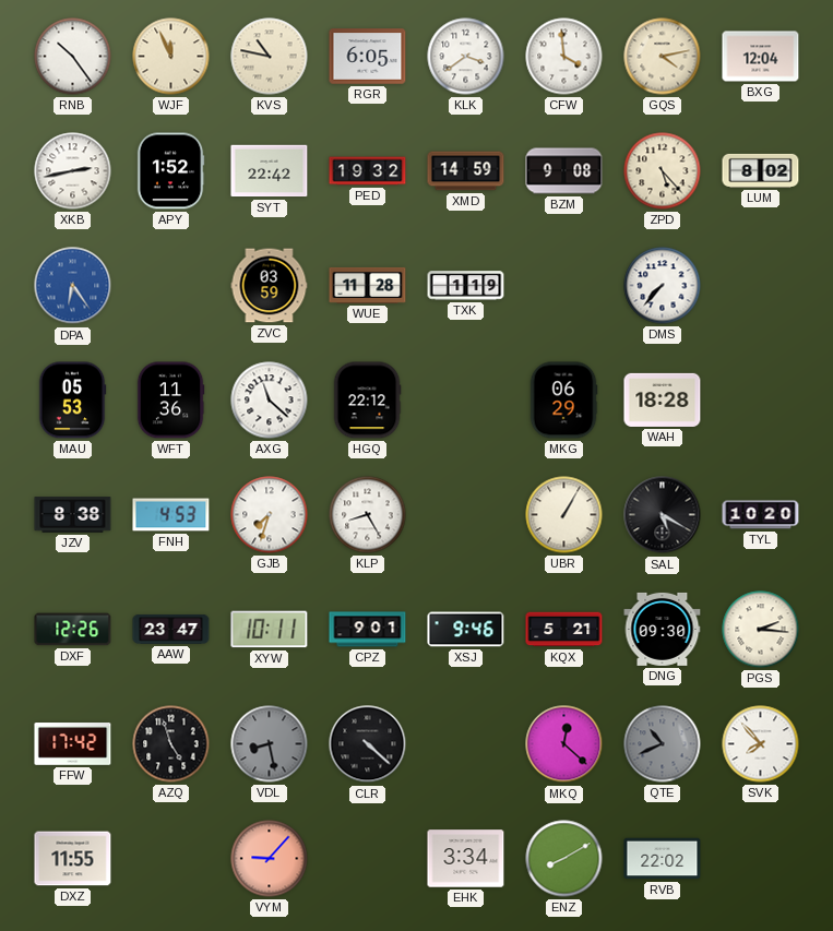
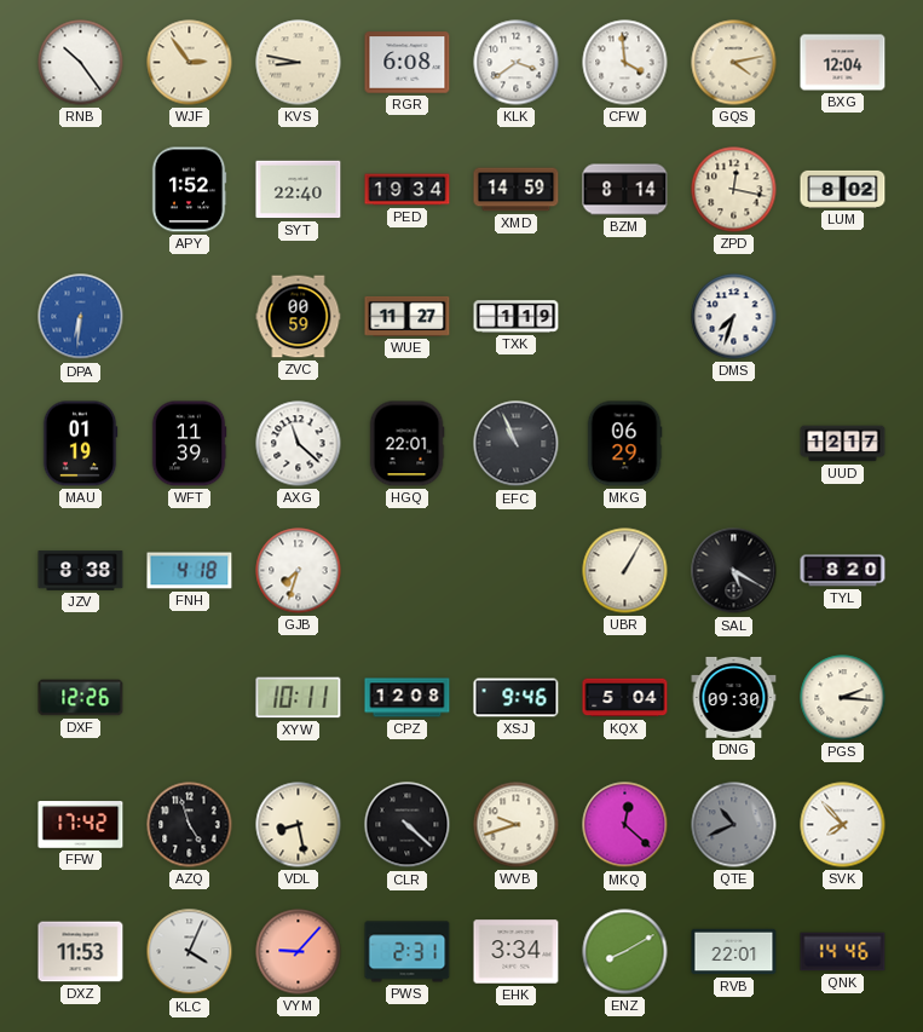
WJF: 11:56 -> 2:54 (190, 63)
KVS: 10:47 -> 8:47 (299, 63)
RGR: 6:05 -> 6:08 (408, 63)
XKB: 2:43 -> none (73, 171)
SYT: 22:42 -> 22:40 (299, 190)
PED: 19:32 -> 19:34 (408, 190)
BZM: 9:08 -> 8:14 (625, 190)
ZPD: 5:23 -> 12:17 (734, 190)
DPA: 6:24 -> 6:31 (81, 317)
ZVC: 03:59 -> 00:59 (299, 317)
WUE: 11:28 -> 11:27 (408, 316)
DMS: 7:37 -> 7:33 (734, 317)
MAU: 05:53 -> 01:19 (80, 444)
WFT: 11:36 -> 11:39 (189, 444)
HGQ: 22:12 -> 22:01 (406, 444)
EFC: none -> 10:56 (517, 444)
WAH: 18:28 -> none (663, 399)
UUD: none -> 12:17 (843, 444)
FNH: 4:53 -> 4:18 (190, 571)
KLP: 8:25 -> none (368, 515)
TYL: 10:20 -> 8:20 (843, 571)
AAW: 23:47 -> none (171, 630)
CPZ: 9:01 -> 12:08 (408, 698)
KQX: 5:21 -> 5:04 (625, 698)
VDL dial: grey -> cream (299, 825)
WVB: none -> 9:42 (517, 825)
DXZ: 11:55 -> 11:53 (81, 952)
KLC: none -> 4:04 (190, 952)
PWS: none -> 2:31 (408, 952)
RVB: 22:02 -> 22:01 (734, 952)
QNK: none -> 14:46 (843, 952)
